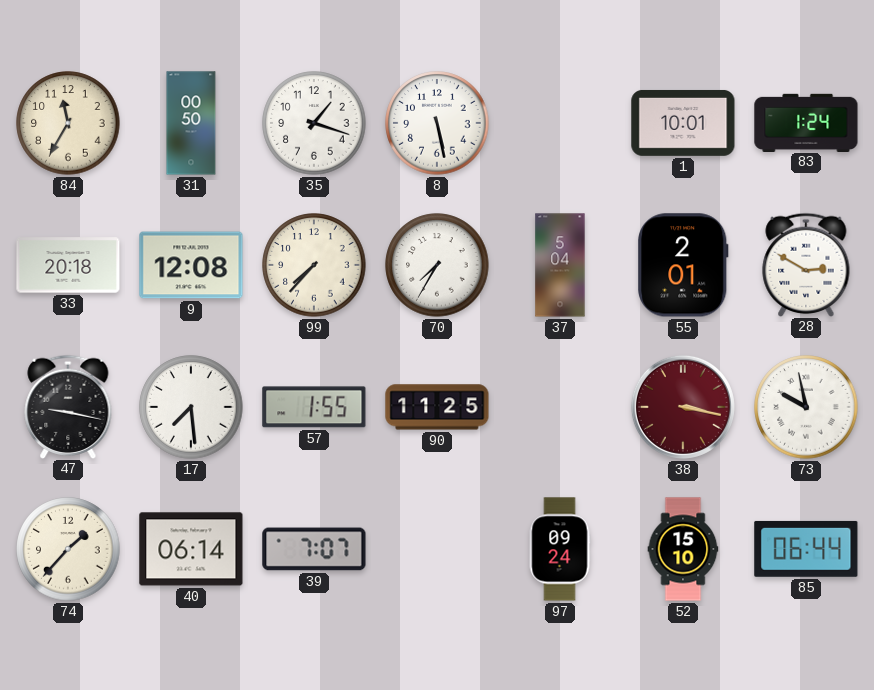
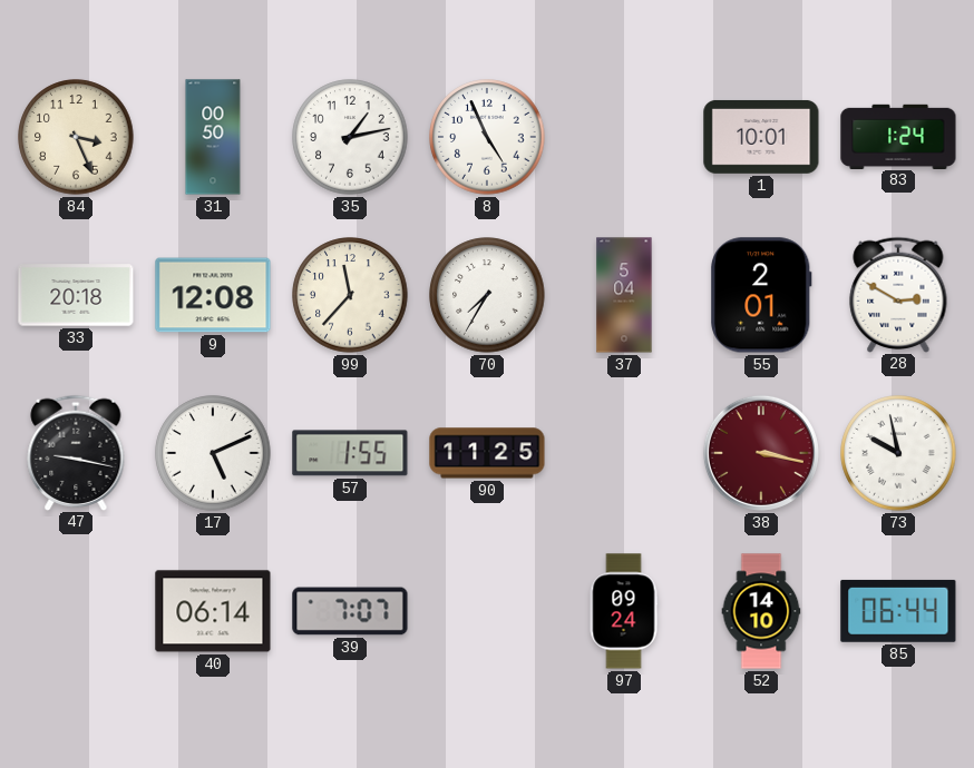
84: 11:35 -> 3:26 (76, 137)
35: 1:18 -> 1:13 (350, 137)
8: 5:28 -> 4:56 (487, 137)
99: 7:37 -> 11:37 (350, 295)
17: 7:29 -> 5:11 (213, 453)
74: 1:37 -> none (68, 549)
52: 15:10 -> 14:10 (761, 611)
